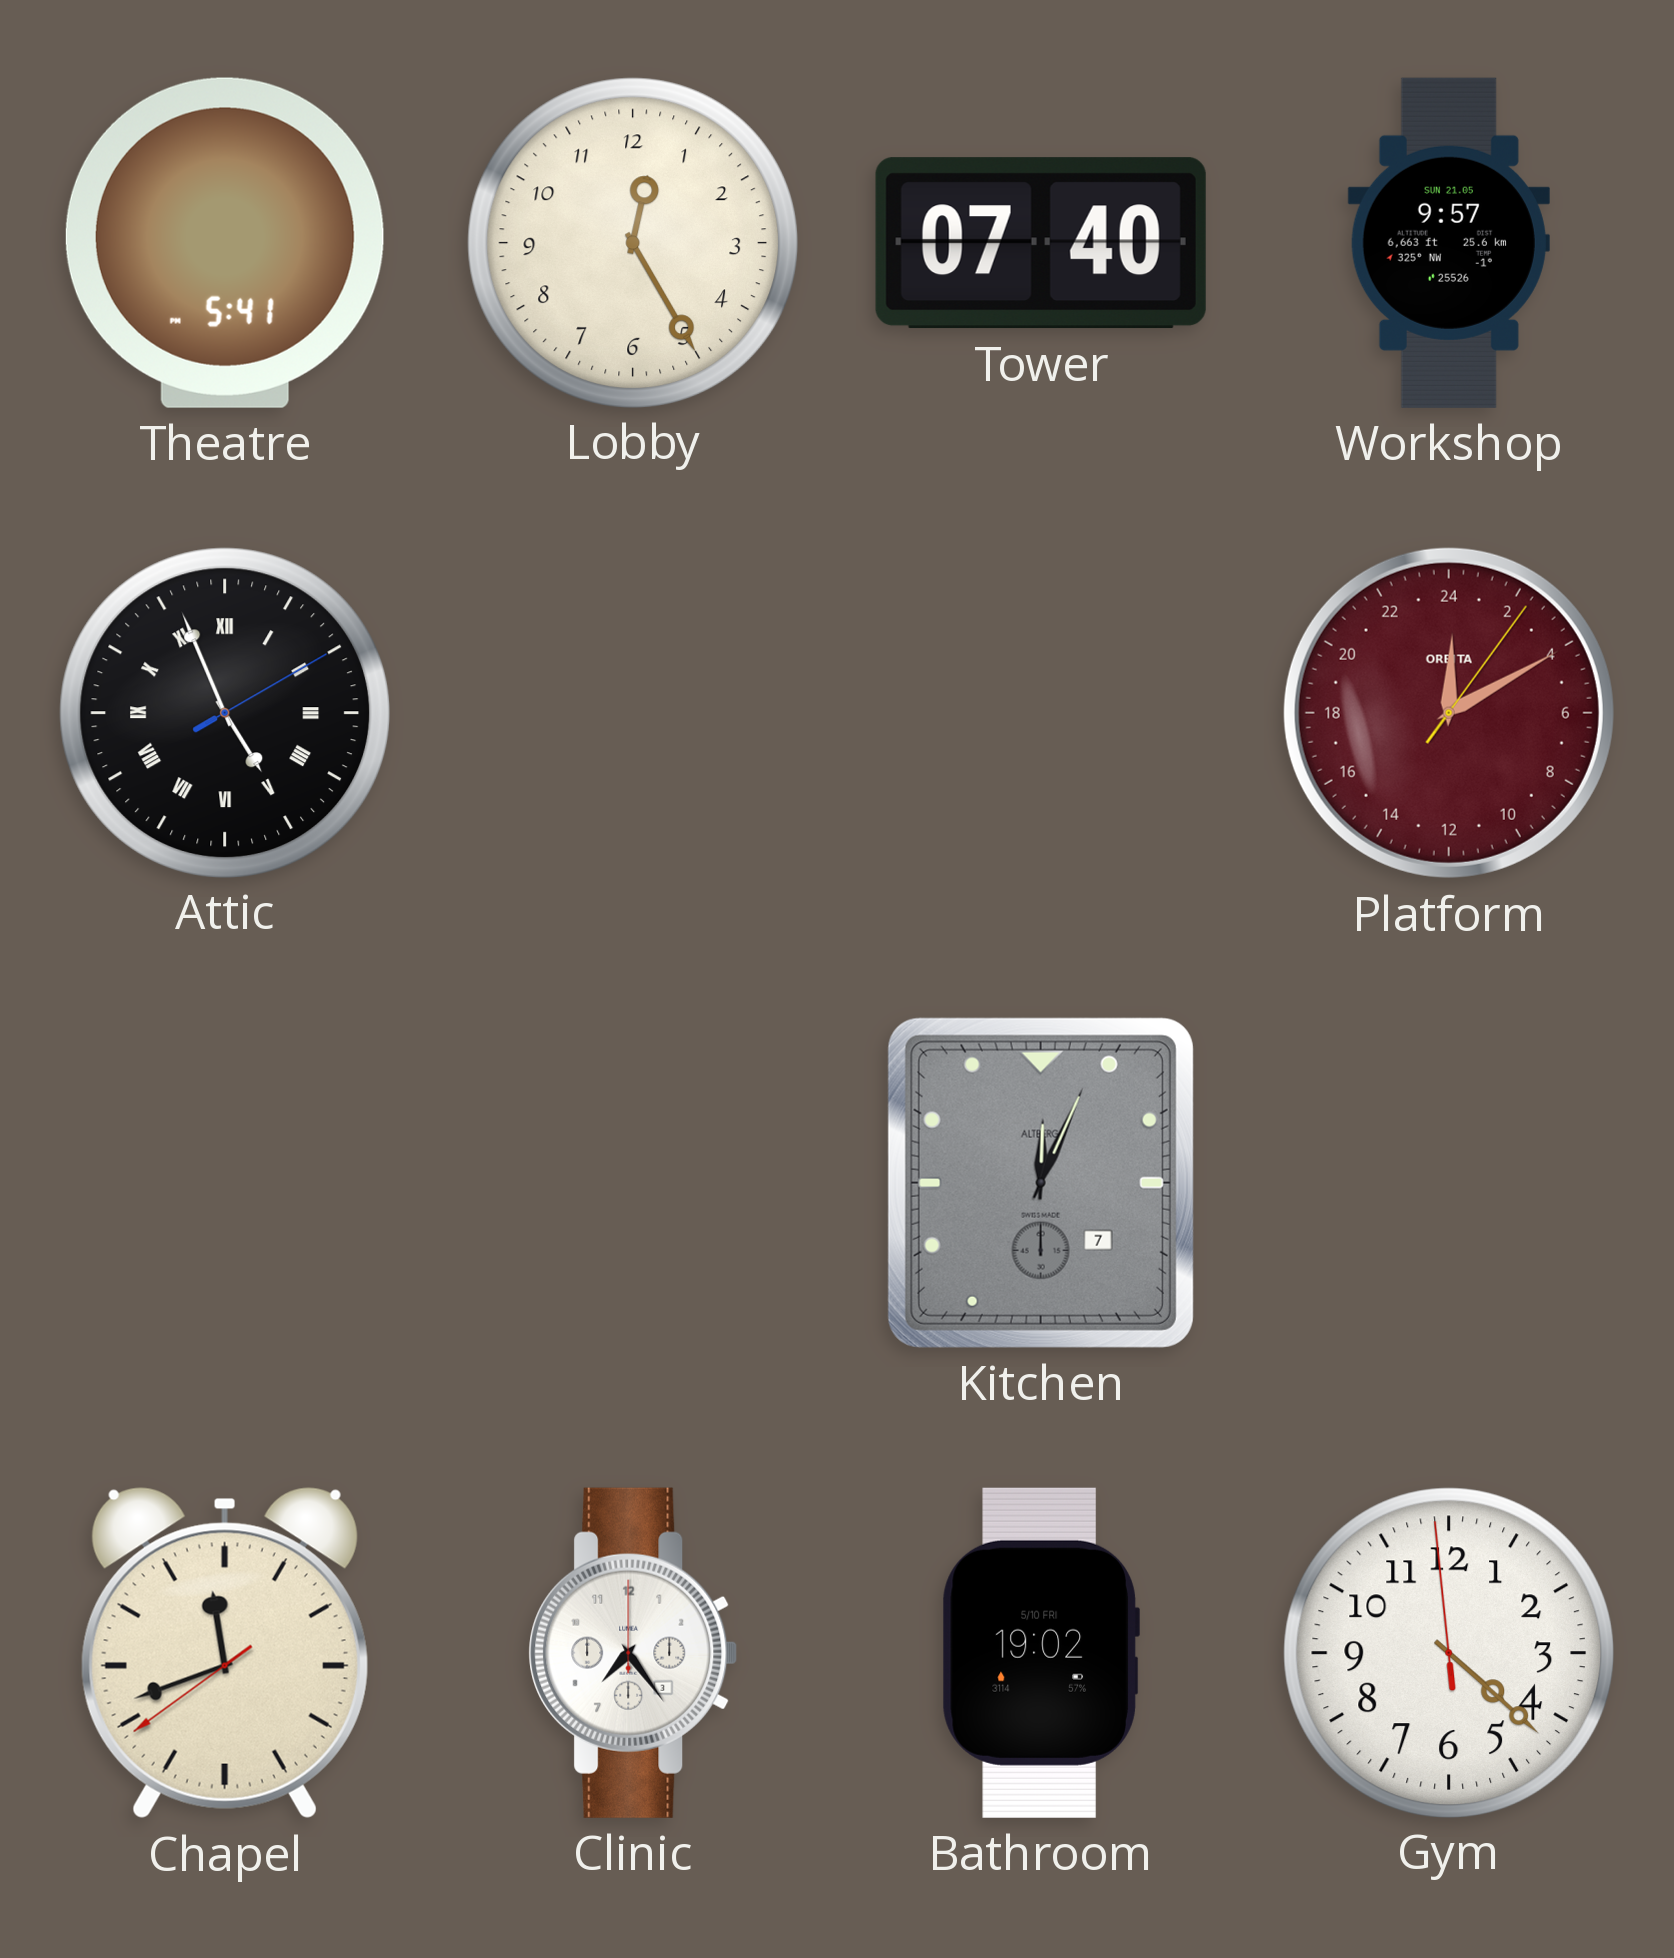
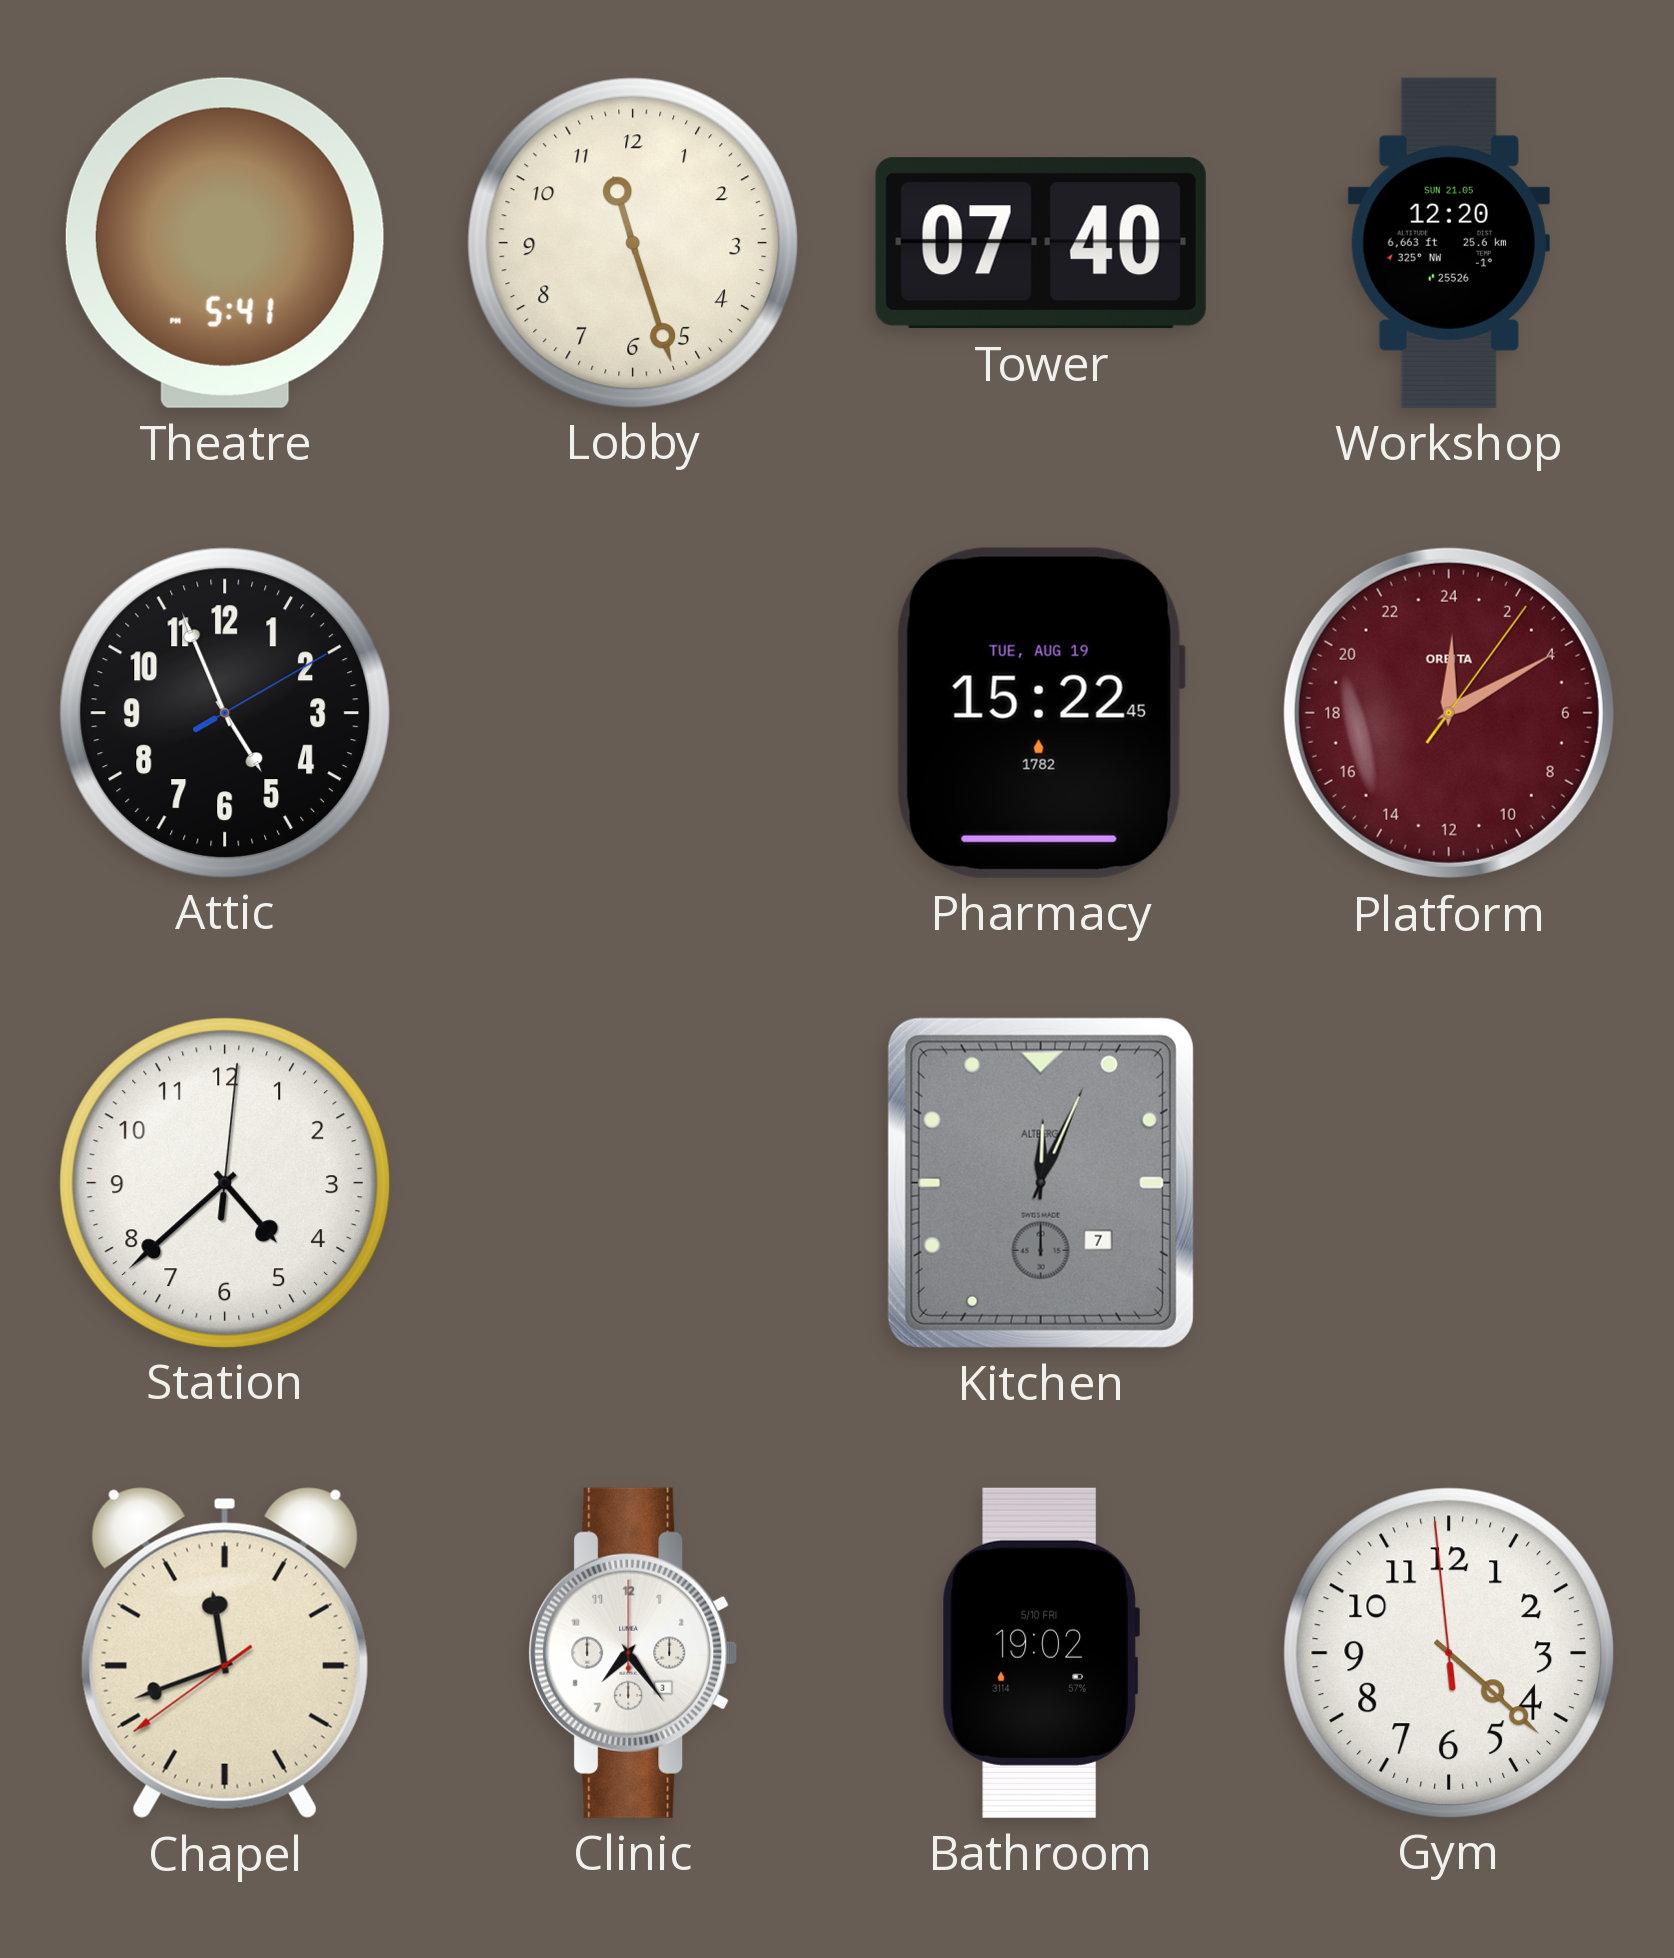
Lobby: 12:25 -> 11:27 (632, 242)
Workshop: 9:57 -> 12:20 (1449, 243)
Attic numerals: Roman -> Arabic (224, 712)
Pharmacy: none -> 15:22 (1041, 713)
Station: none -> 4:38 (224, 1182)
